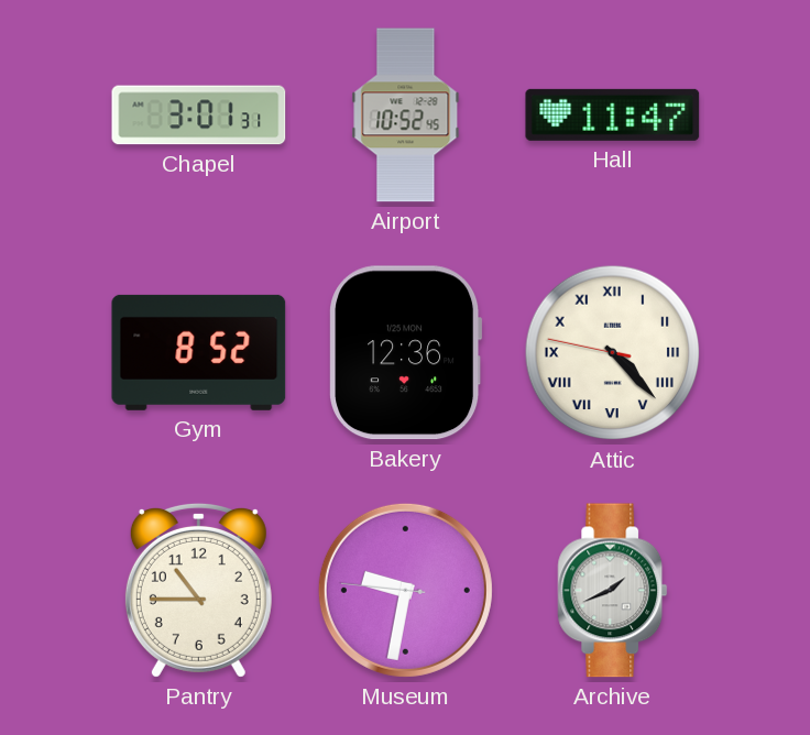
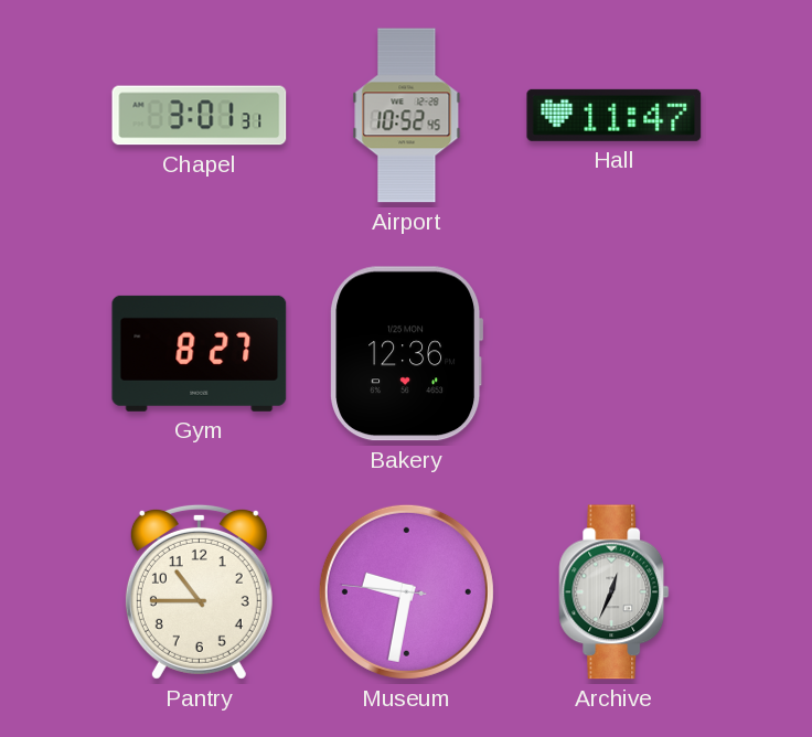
Gym: 8:52 -> 8:27 (200, 353)
Attic: 4:22 -> none (613, 353)
Archive: 1:41 -> 12:34 (615, 592)
